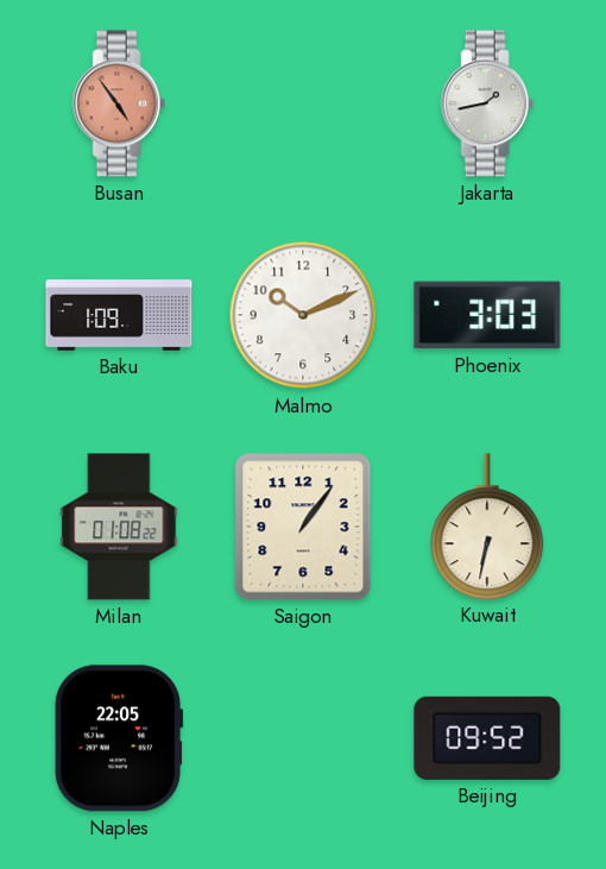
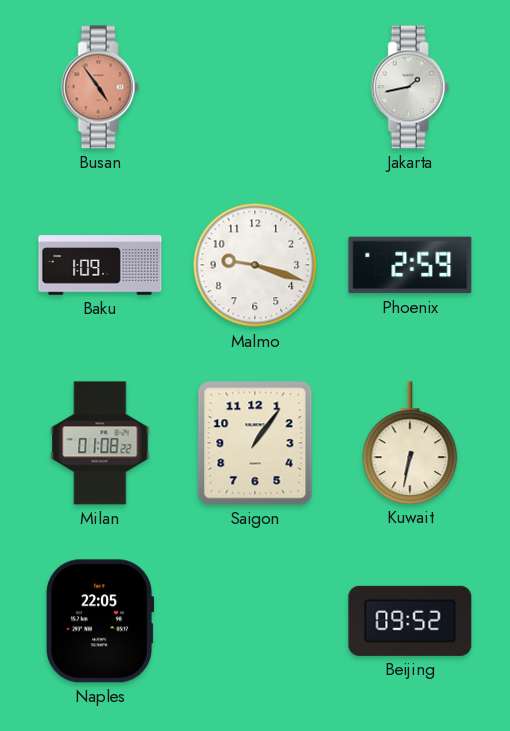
Malmo: 10:11 -> 9:18 (255, 265)
Phoenix: 3:03 -> 2:59 (410, 265)
